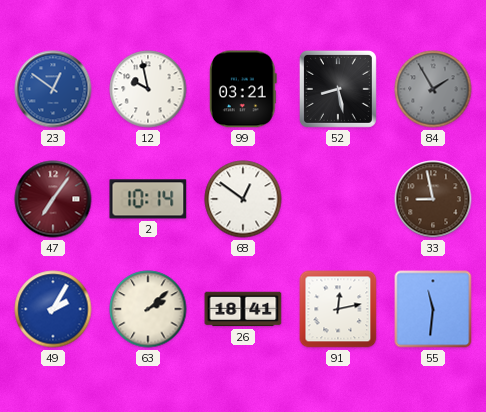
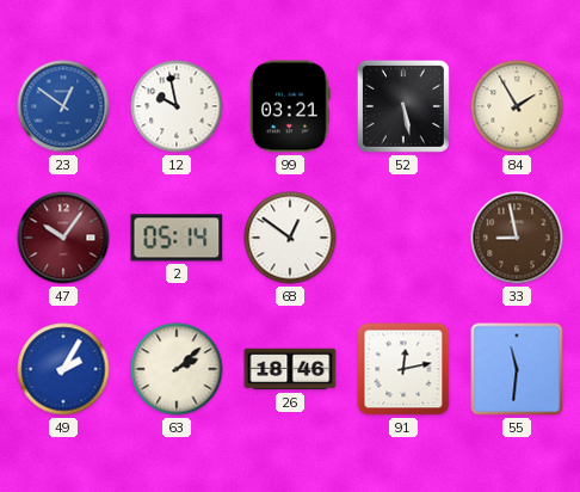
52: 8:28 -> 5:28 (403, 106)
84 dial: grey -> cream (517, 106)
47: 7:06 -> 10:06 (63, 238)
2: 10:14 -> 05:14 (177, 238)
26: 18:41 -> 18:46 (290, 369)
